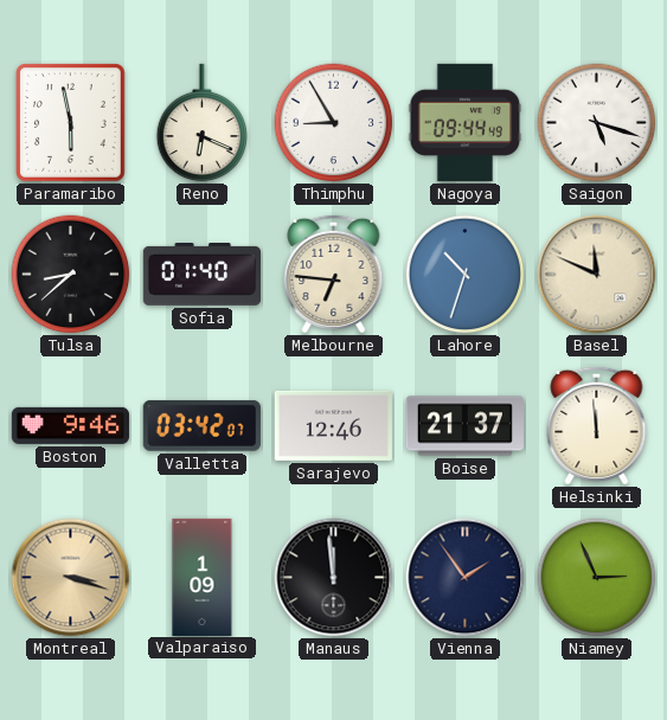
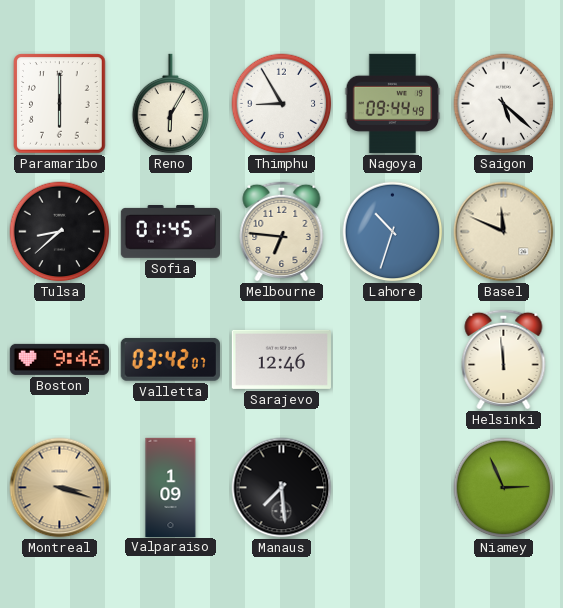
Paramaribo: 5:58 -> 6:00 (60, 104)
Reno: 6:19 -> 6:05 (171, 104)
Saigon: 5:18 -> 5:22 (504, 104)
Sofia: 01:40 -> 01:45 (170, 232)
Boise: 21:37 -> none (464, 426)
Manaus: 11:59 -> 7:29 (282, 488)
Vienna: 1:54 -> none (466, 578)
